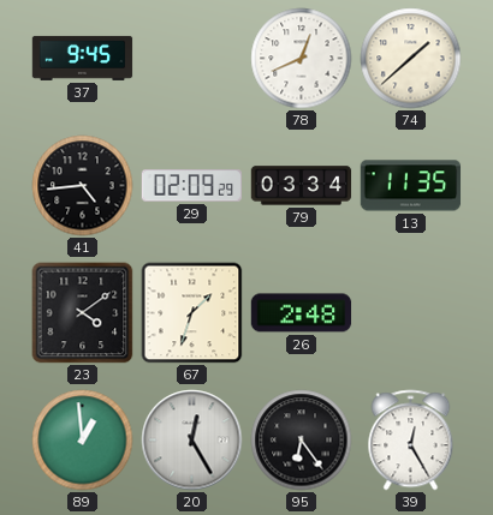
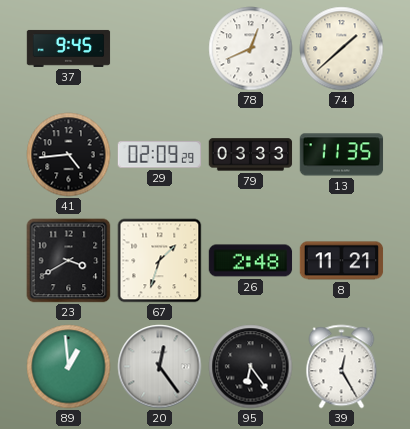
79: 03:34 -> 03:33 (251, 155)
23: 4:09 -> 3:40 (69, 261)
8: none -> 11:21 (342, 261)
20: 12:25 -> 12:24 (160, 367)
